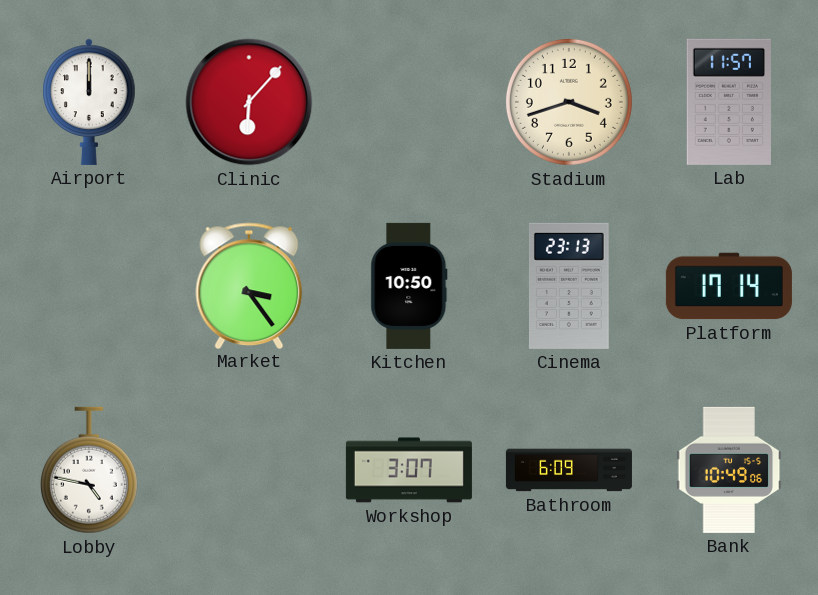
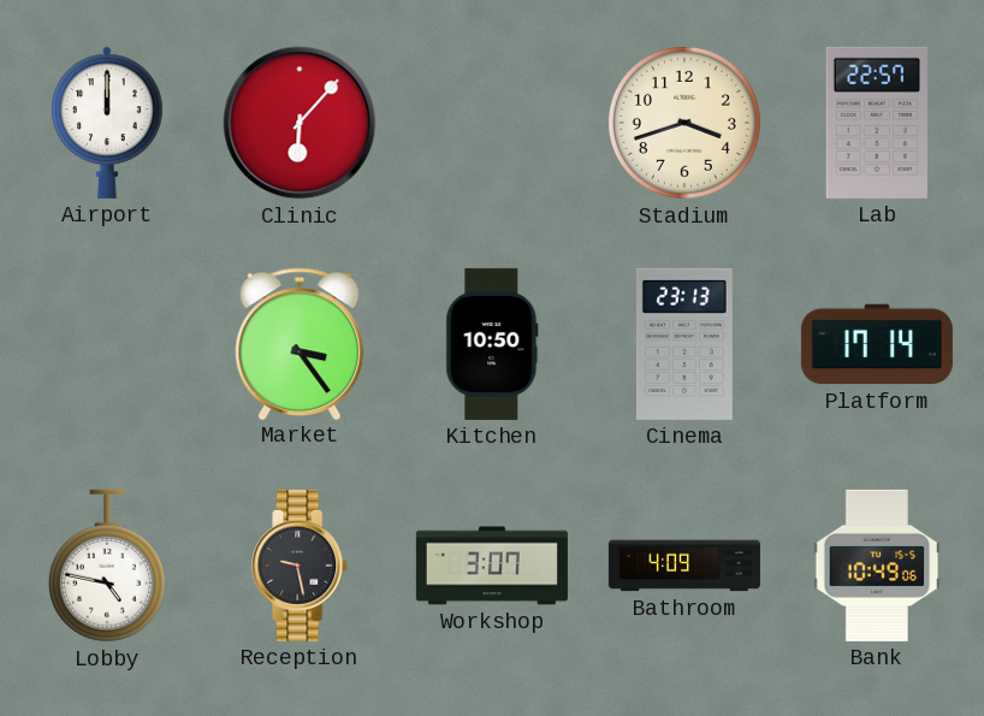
Lab: 11:57 -> 22:57 (877, 123)
Reception: none -> 9:28 (301, 566)
Bathroom: 6:09 -> 4:09 (684, 566)
